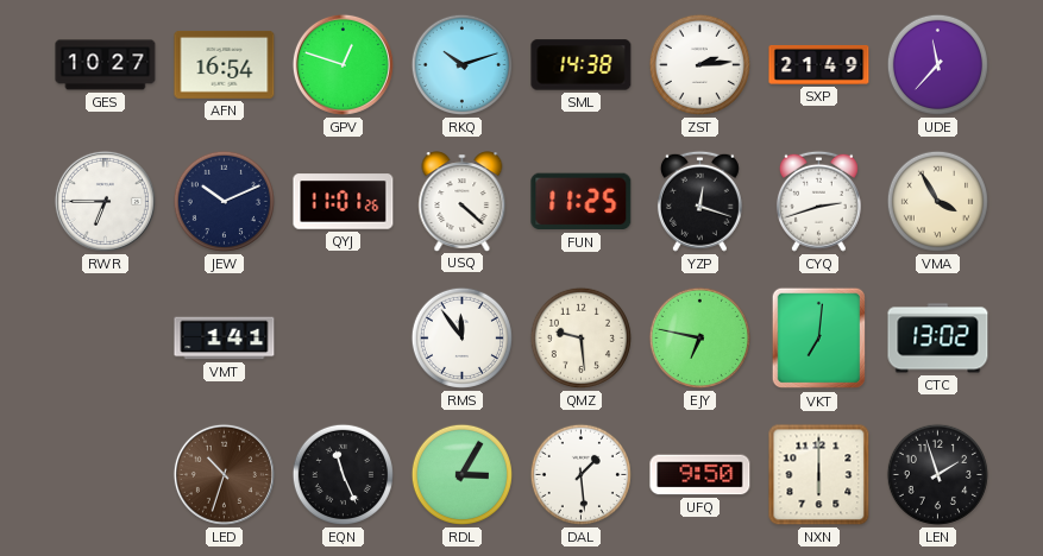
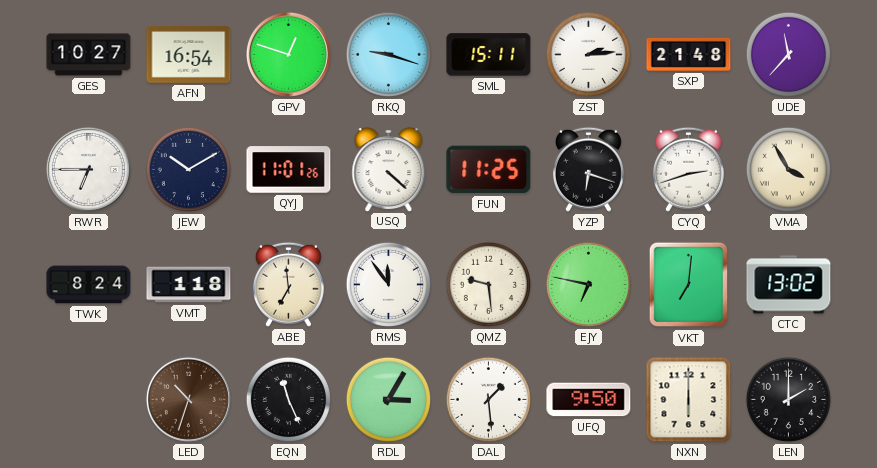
RKQ: 10:12 -> 9:18 (388, 54)
SML: 14:38 -> 15:11 (489, 55)
SXP: 21:49 -> 21:48 (689, 54)
JEW: 10:11 -> 10:10 (188, 169)
YZP: 12:18 -> 6:18 (588, 169)
TWK: none -> 8:24 (89, 285)
VMT: 1:41 -> 1:18 (189, 285)
ABE: none -> 6:59 (288, 284)
LEN: 1:57 -> 2:00 (788, 399)
